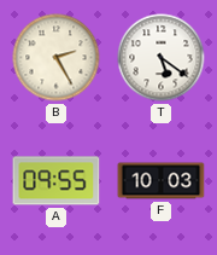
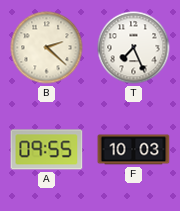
B: 2:25 -> 2:22 (47, 48)
T: 5:21 -> 7:26 (134, 48)
